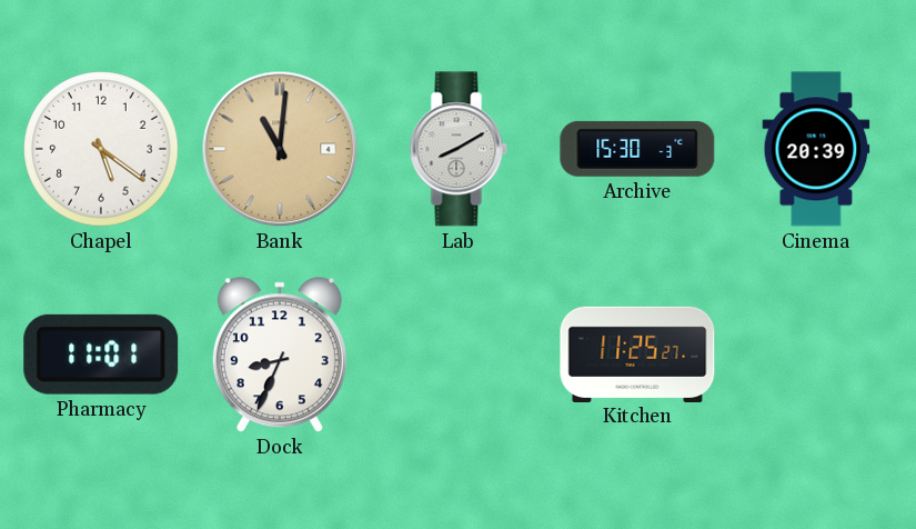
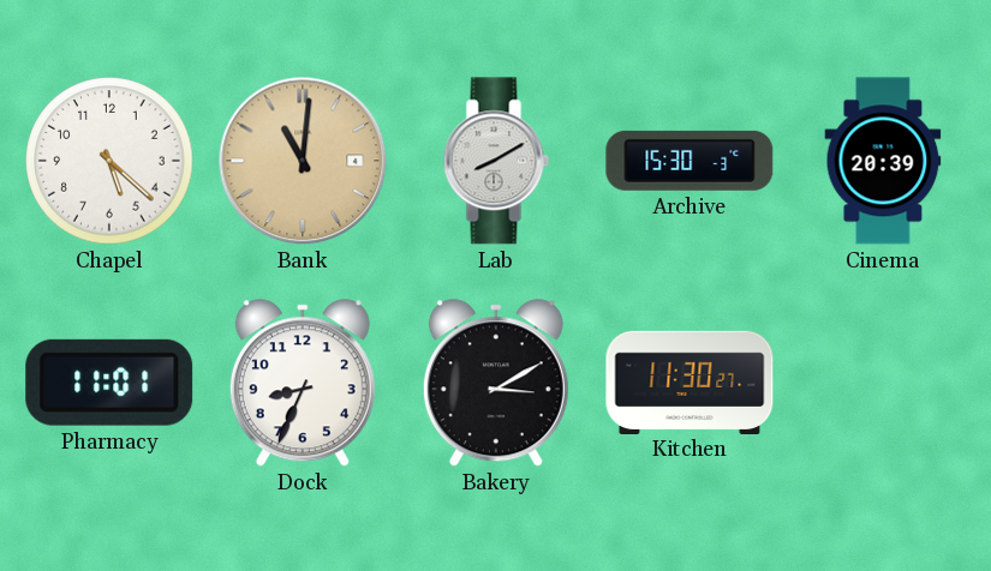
Chapel: 5:21 -> 5:22 (109, 161)
Bakery: none -> 3:10 (496, 384)
Kitchen: 11:25 -> 11:30 (689, 381)
